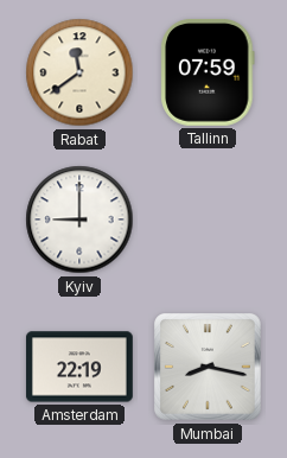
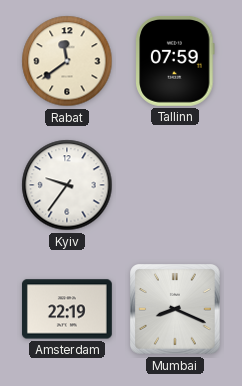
Kyiv: 9:00 -> 9:36 (67, 185)
Mumbai: 8:17 -> 8:19 (176, 310)
